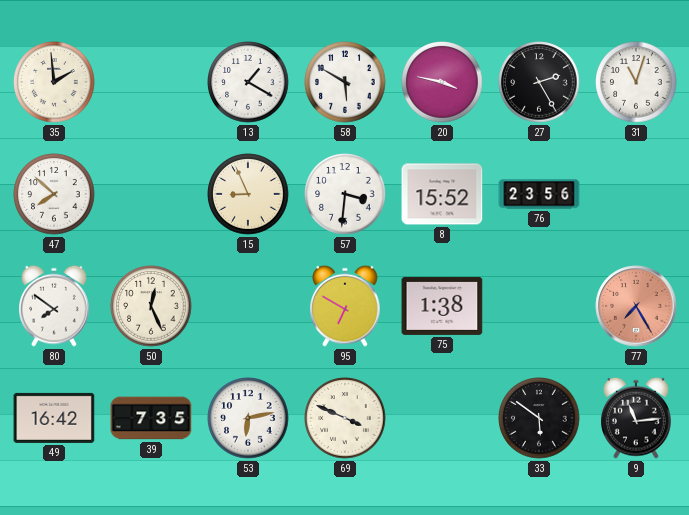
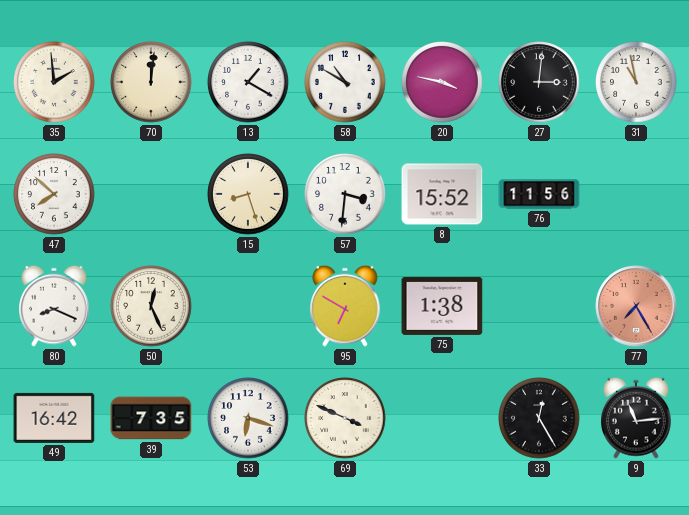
70: none -> 12:01 (151, 82)
58: 5:50 -> 10:50 (345, 82)
27: 2:25 -> 3:01 (539, 82)
31: 11:03 -> 10:58 (636, 82)
15: 8:56 -> 8:27 (248, 194)
76: 23:56 -> 11:56 (539, 194)
80: 7:51 -> 8:19 (55, 306)
53: 6:13 -> 6:18 (248, 418)
33: 5:51 -> 12:25 (539, 418)
